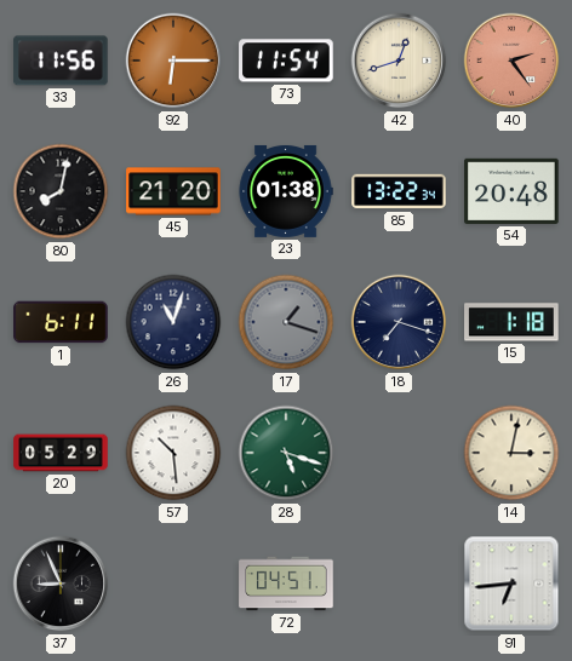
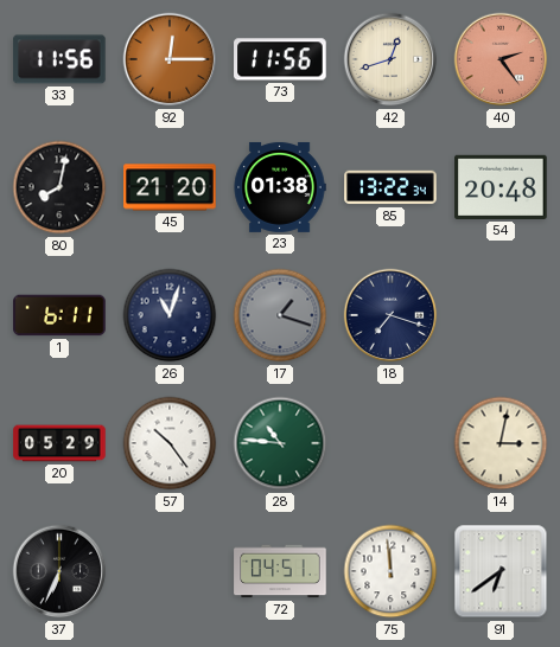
92: 6:15 -> 12:15 (170, 59)
73: 11:54 -> 11:56 (280, 59)
15: 1:18 -> none (511, 322)
57: 10:29 -> 10:24 (170, 443)
28: 5:18 -> 10:46 (280, 443)
37: 8:56 -> 6:34 (59, 571)
75: none -> 11:59 (390, 571)
91: 6:44 -> 6:39 (501, 571)
